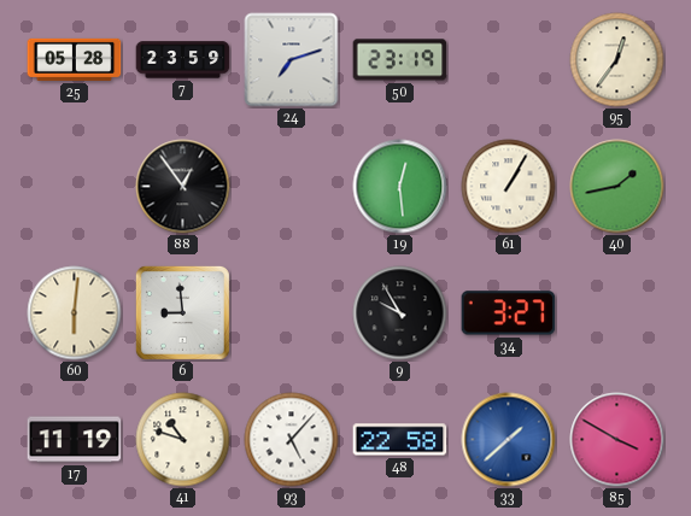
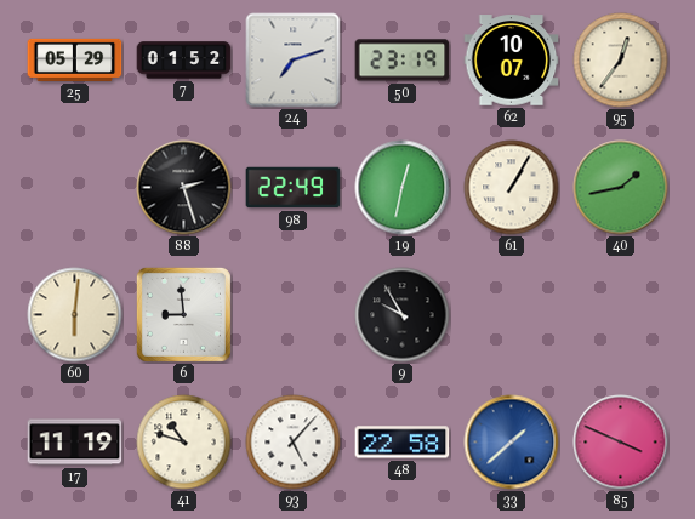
25: 05:28 -> 05:29 (75, 59)
7: 23:59 -> 01:52 (184, 61)
62: none -> 10:07 (512, 61)
88: 12:54 -> 2:27 (184, 188)
98: none -> 22:49 (294, 188)
19: 12:29 -> 12:32 (403, 188)
34: 3:27 -> none (509, 313)
85: 3:50 -> 3:49 (621, 443)
